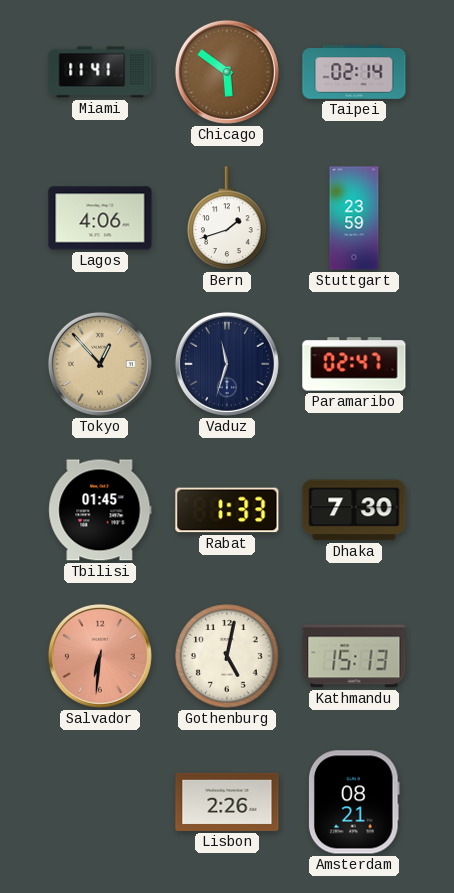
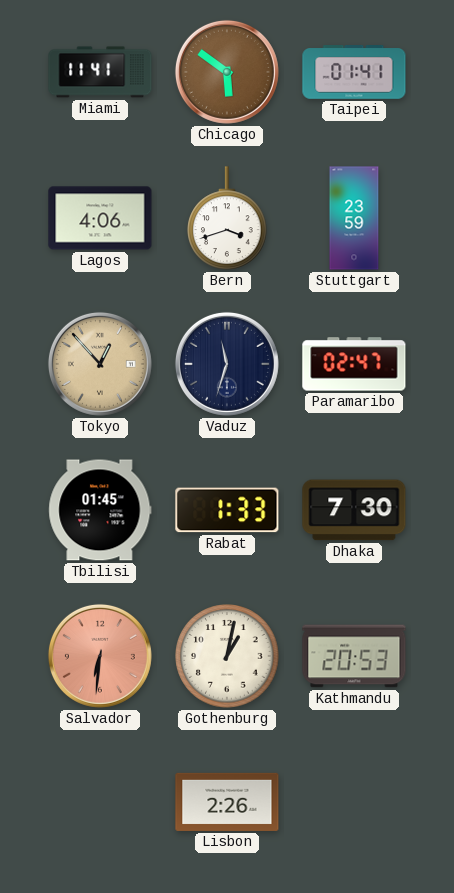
Taipei: 02:14 -> 01:41 (354, 73)
Bern: 1:42 -> 3:42 (227, 218)
Gothenburg: 5:02 -> 1:02 (227, 656)
Kathmandu: 15:13 -> 20:53 (354, 656)
Amsterdam: 08:21 -> none (354, 802)
